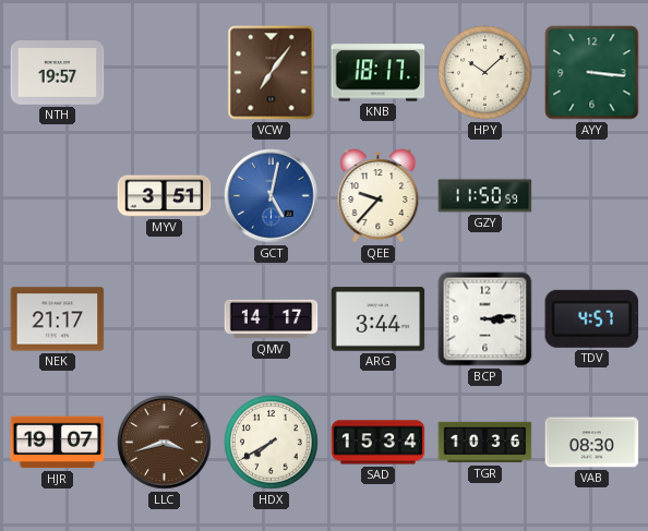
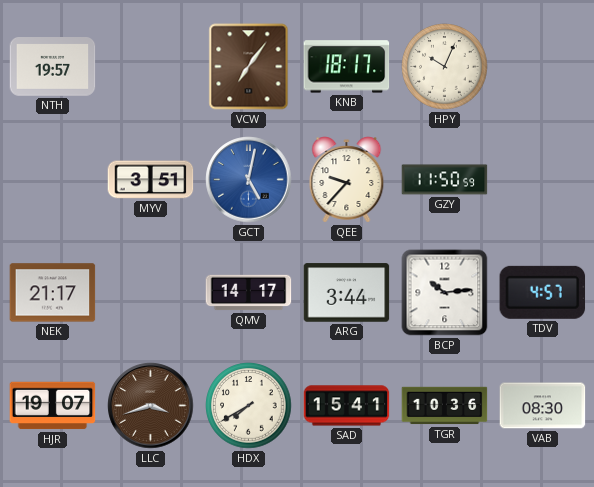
HPY: 10:08 -> 10:04 (445, 67)
AYY: 3:16 -> none (592, 73)
BCP: 3:14 -> 10:14 (445, 293)
SAD: 15:34 -> 15:41 (347, 406)
